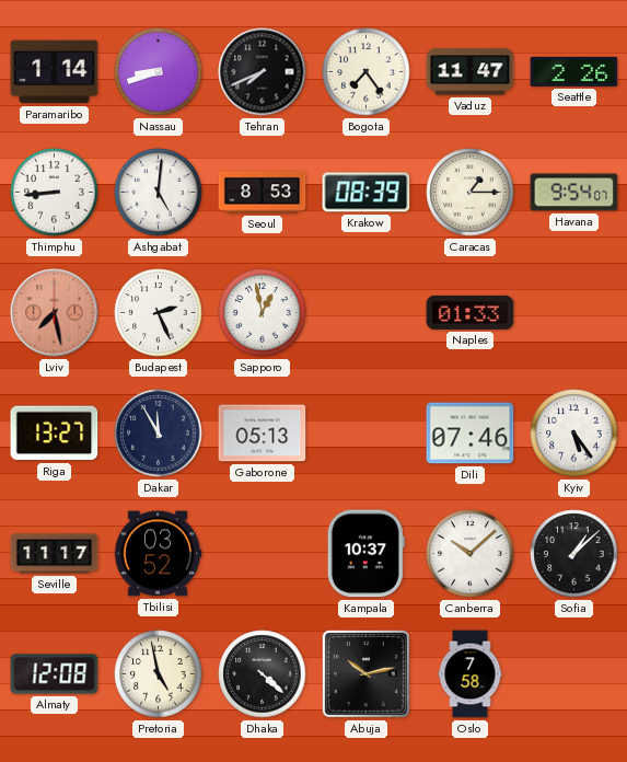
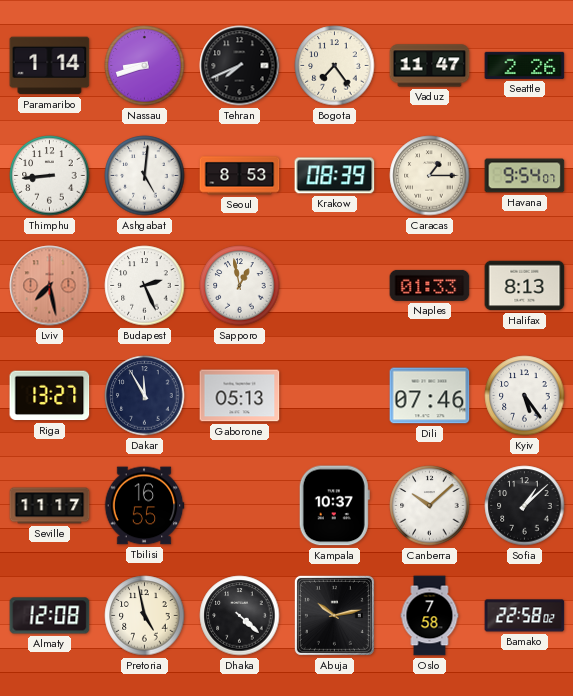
Halifax: none -> 8:13 (525, 286)
Tbilisi: 03:52 -> 16:55 (144, 506)
Bamako: none -> 22:58 (525, 616)
